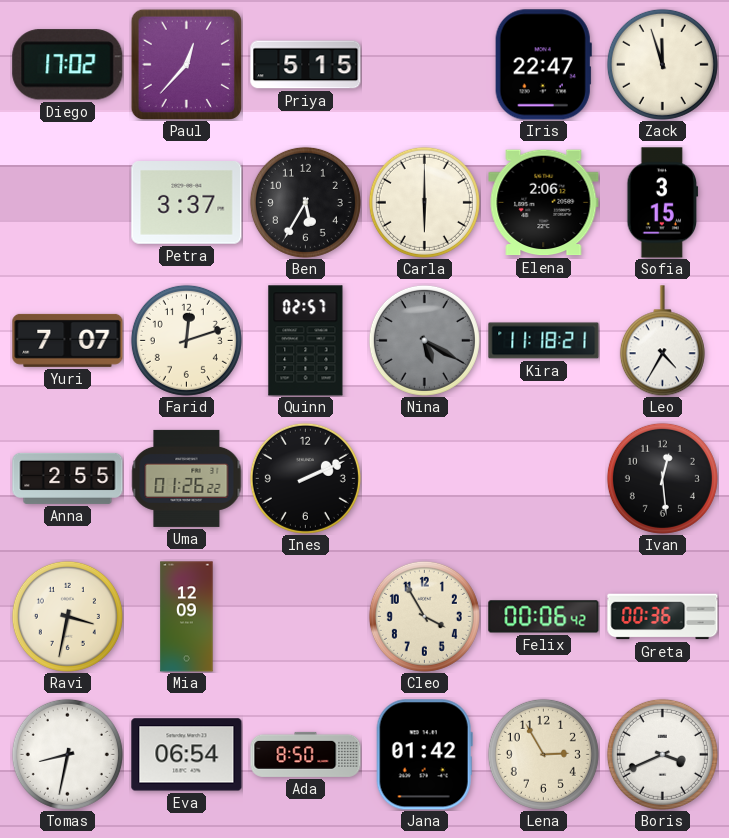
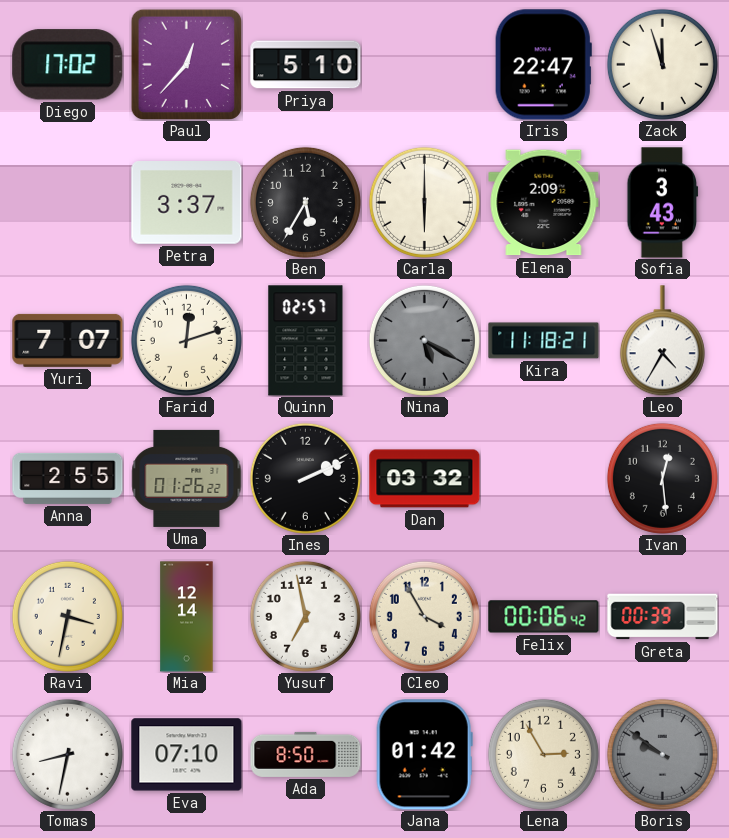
Priya: 5:15 -> 5:10 (306, 65)
Elena: 2:06 -> 2:09 (544, 203)
Sofia: 3:15 -> 3:43 (663, 203)
Dan: none -> 03:32 (425, 479)
Mia: 12:09 -> 12:14 (187, 617)
Yusuf: none -> 6:58 (305, 616)
Greta: 00:36 -> 00:39 (663, 617)
Eva: 06:54 -> 07:10 (187, 755)
Boris: 3:41 -> 9:51 (662, 754)
Boris dial: white -> grey (662, 754)
